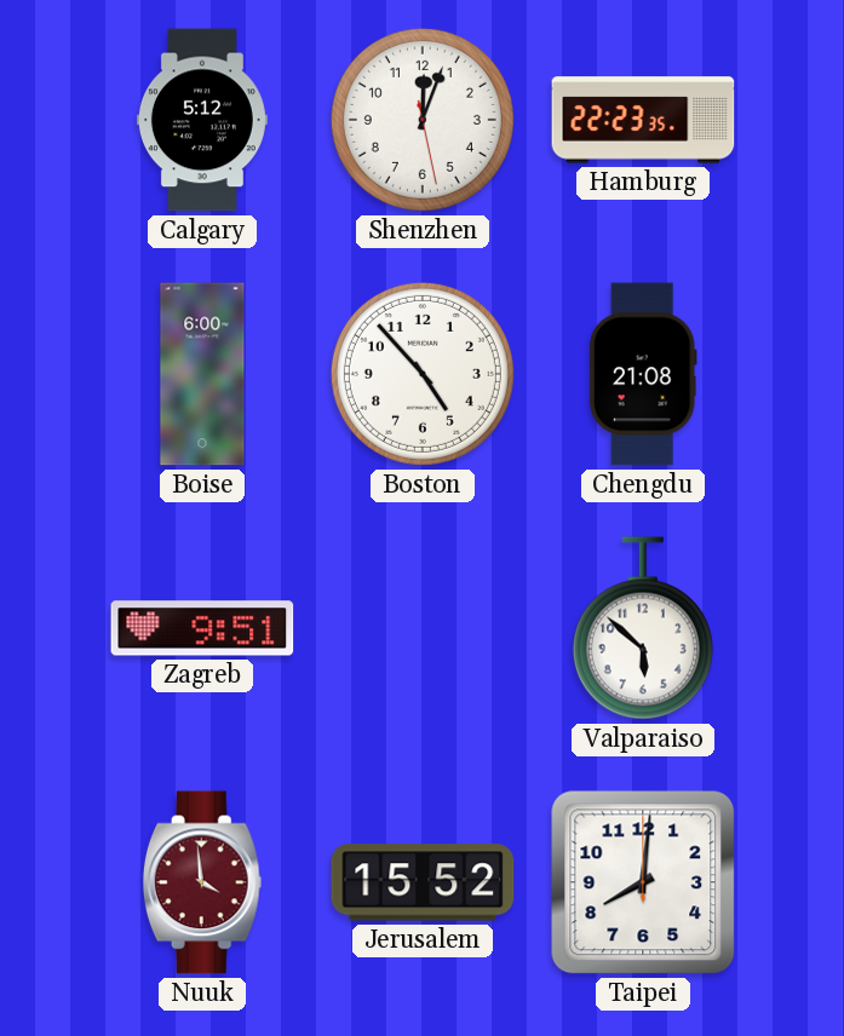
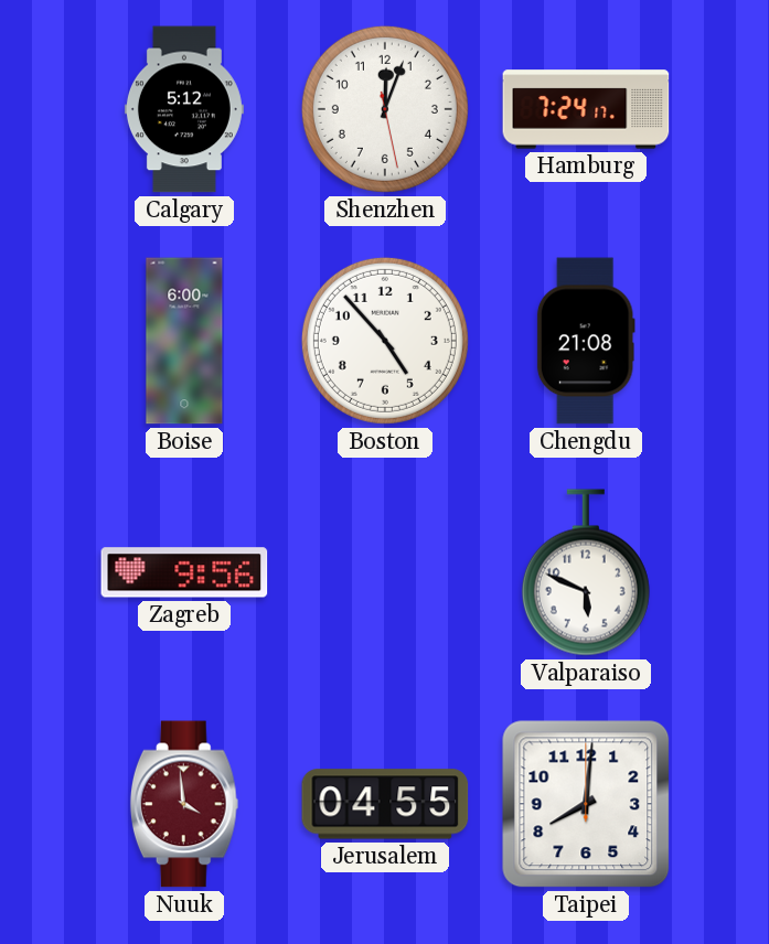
Hamburg: 22:23 -> 7:24 (586, 109)
Zagreb: 9:51 -> 9:56 (184, 572)
Valparaiso: 5:52 -> 5:49 (586, 572)
Jerusalem: 15:52 -> 04:55 (385, 804)
